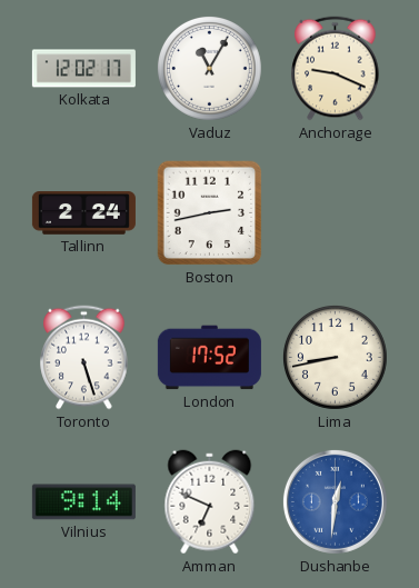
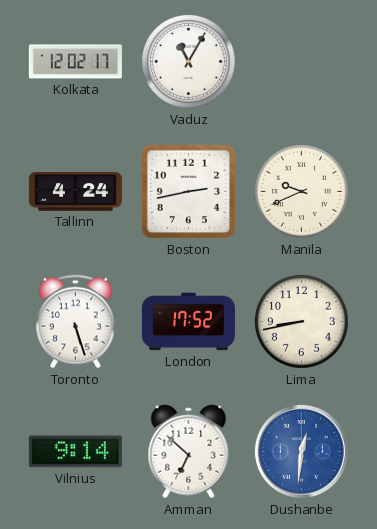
Anchorage: 9:19 -> none (336, 69)
Tallinn: 2:24 -> 4:24 (75, 192)
Manila: none -> 9:41 (301, 191)
Amman: 6:49 -> 6:52 (189, 452)
